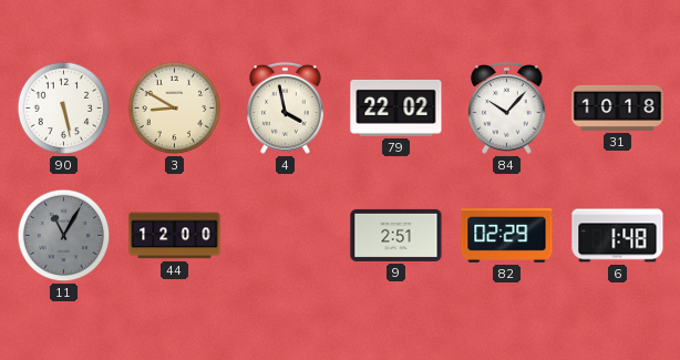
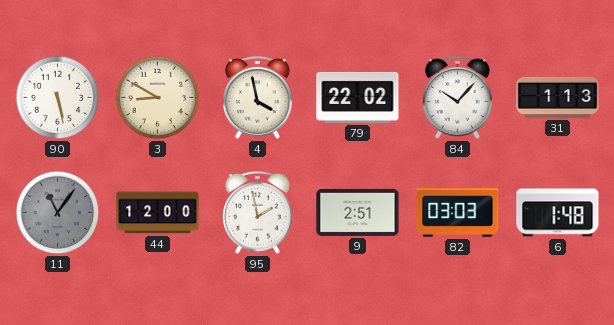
31: 10:18 -> 1:13 (558, 97)
11: 11:05 -> 11:06 (58, 213)
95: none -> 1:58 (258, 213)
82: 02:29 -> 03:03 (458, 213)
